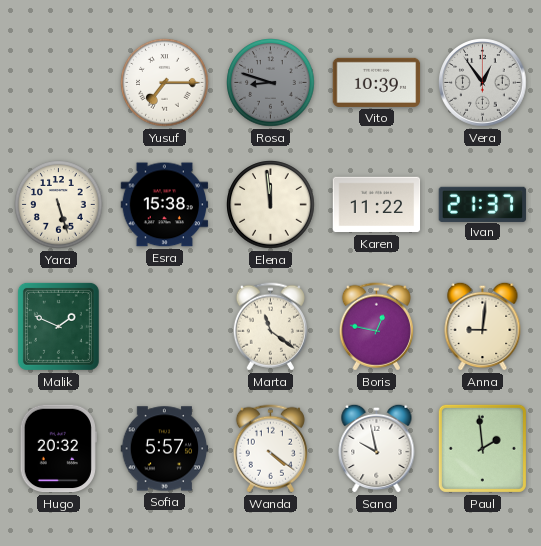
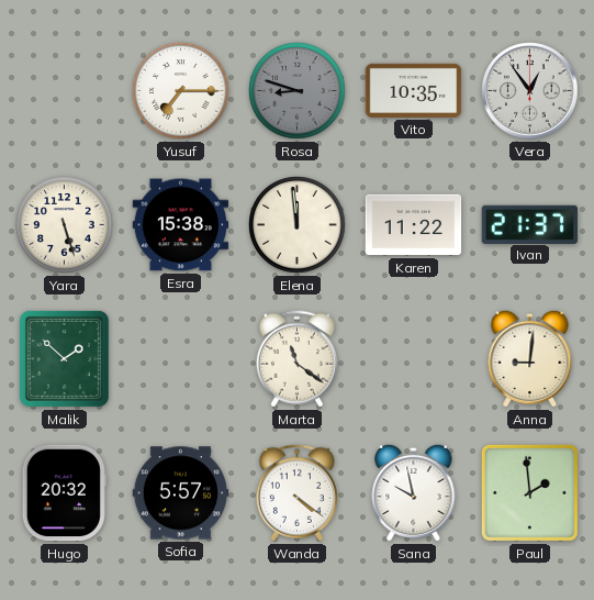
Vito: 10:39 -> 10:35 (414, 90)
Malik: 1:49 -> 1:52 (64, 358)
Boris: 12:47 -> none (376, 327)
